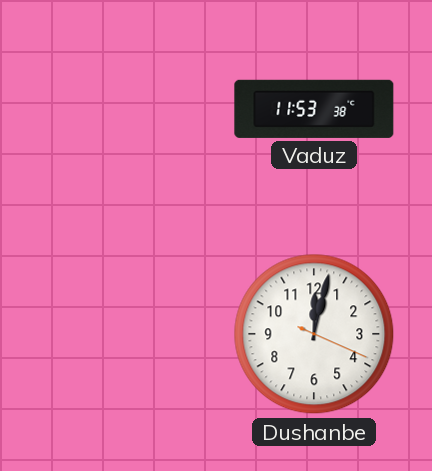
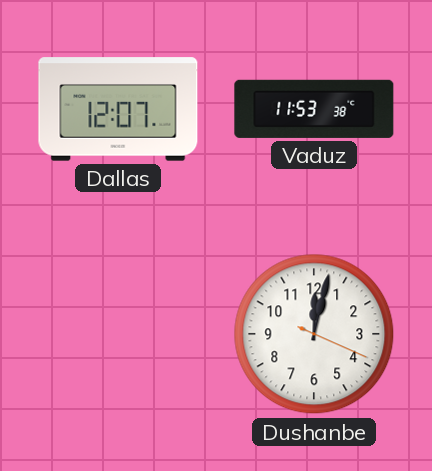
Dallas: none -> 12:07 (118, 109)
